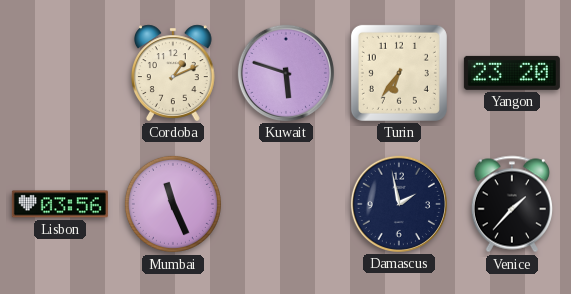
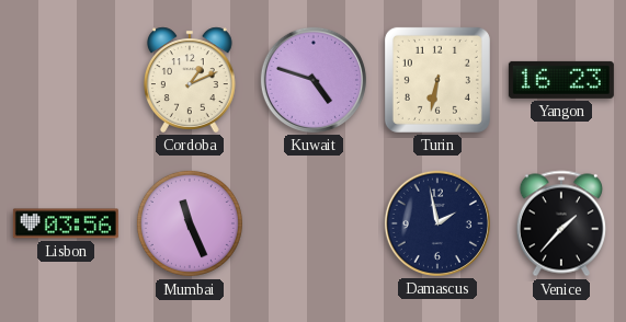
Kuwait: 5:48 -> 4:48 (314, 80)
Turin: 6:36 -> 6:32 (437, 80)
Yangon: 23:20 -> 16:23 (561, 80)
